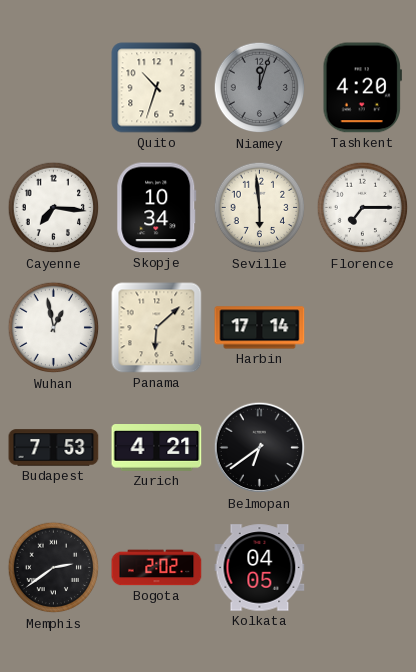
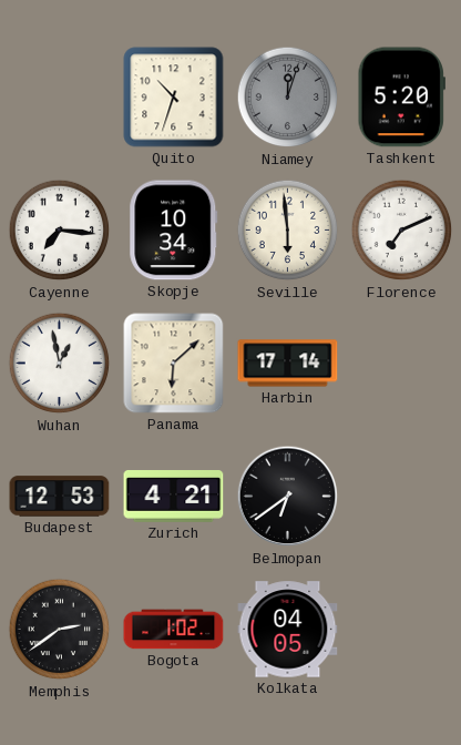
Tashkent: 4:20 -> 5:20 (401, 98)
Florence: 7:15 -> 7:11 (402, 231)
Budapest: 7:53 -> 12:53 (60, 497)
Bogota: 2:02 -> 1:02 (174, 630)
